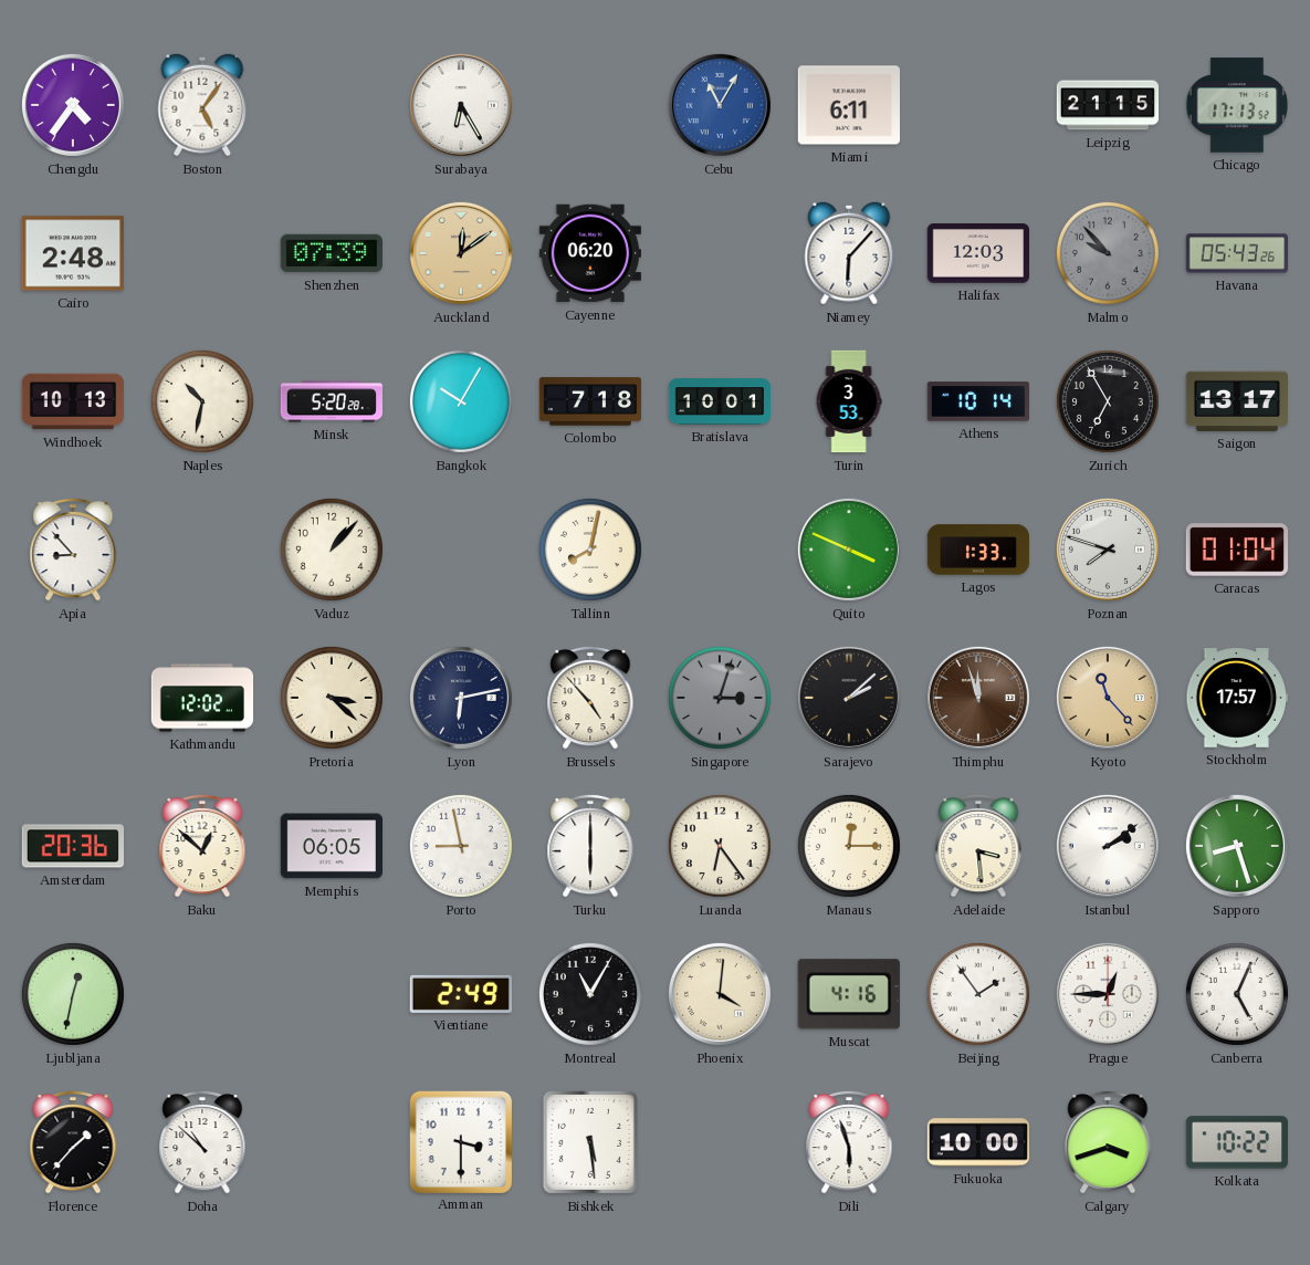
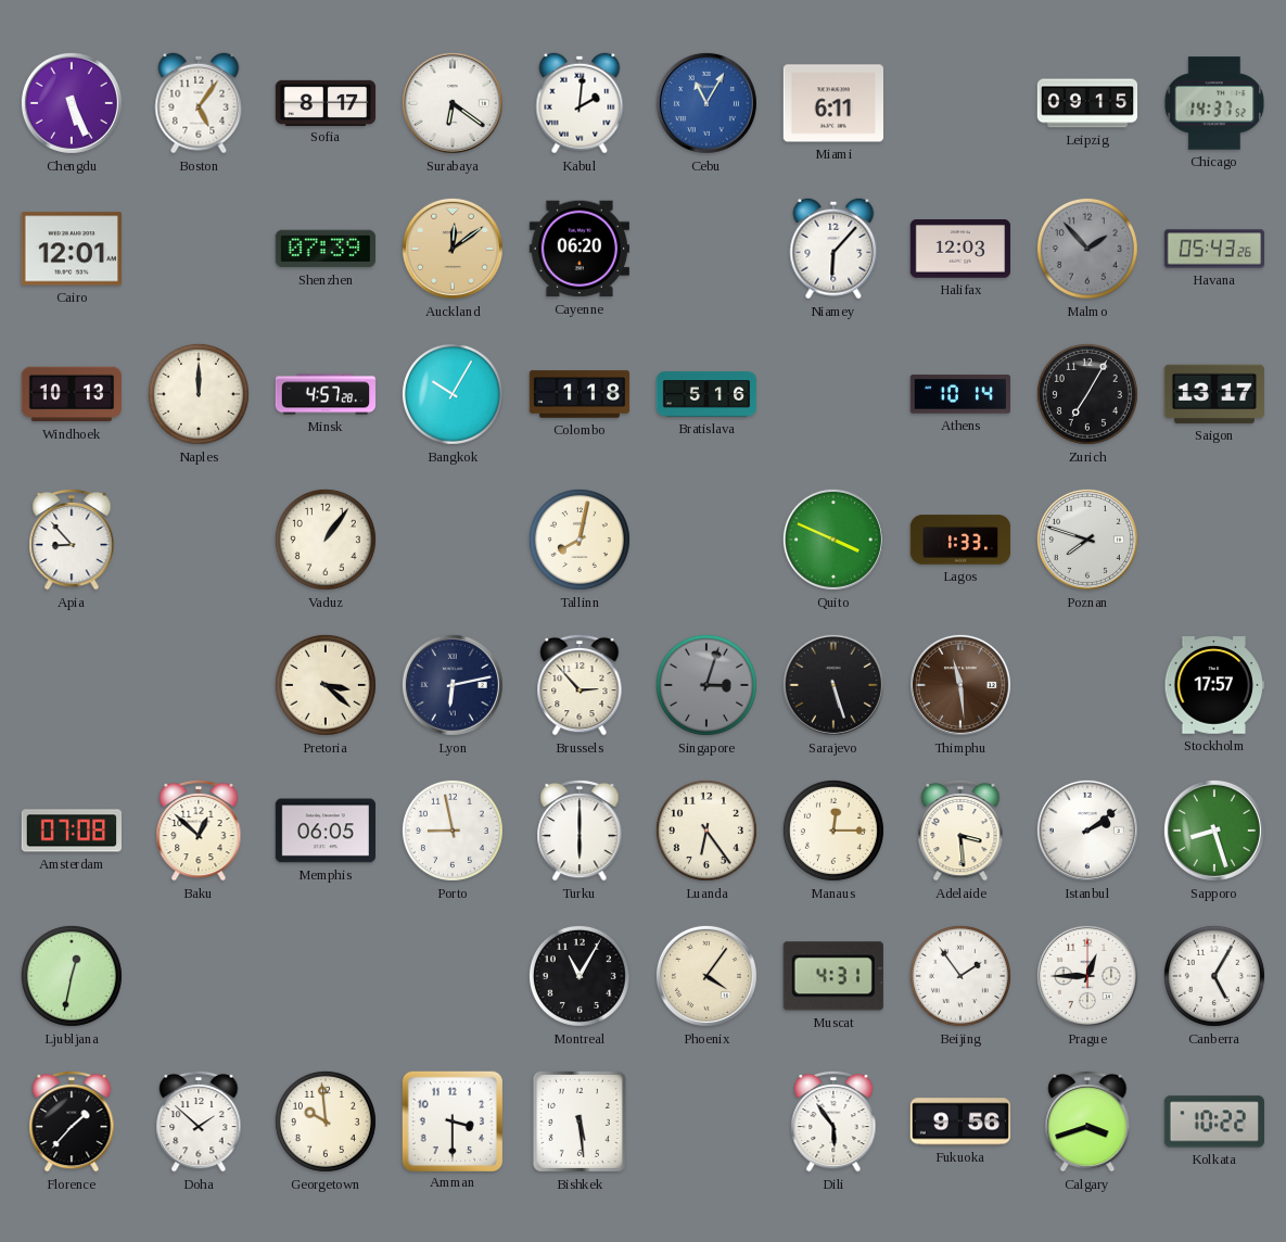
Chengdu: 4:36 -> 5:26 (72, 103)
Sofia: none -> 8:17 (326, 102)
Surabaya: 6:25 -> 6:21 (453, 103)
Kabul: none -> 2:01 (580, 103)
Leipzig: 21:15 -> 09:15 (1087, 103)
Chicago: 17:13 -> 14:37 (1213, 103)
Cairo: 2:48 -> 12:01 (71, 249)
Malmo: 9:53 -> 1:53 (1087, 249)
Naples: 10:32 -> 12:00 (199, 394)
Minsk: 5:20 -> 4:57 (326, 394)
Colombo: 7:18 -> 1:18 (580, 394)
Bratislava: 10:01 -> 5:16 (706, 394)
Turin: 3:53 -> none (849, 401)
Zurich: 6:55 -> 7:05 (1087, 394)
Vaduz: 1:07 -> 1:06 (326, 540)
Caracas: 01:04 -> none (1236, 550)
Kathmandu: 12:02 -> none (202, 698)
Brussels: 4:53 -> 2:53 (580, 685)
Sarajevo: 2:08 -> 5:27 (833, 685)
Thimphu: 11:57 -> 11:29 (960, 685)
Kyoto: 11:23 -> none (1108, 698)
Amsterdam: 20:36 -> 07:08 (71, 831)
Vientiane: 2:49 -> none (461, 994)
Phoenix: 4:01 -> 4:06 (706, 976)
Muscat: 4:16 -> 4:31 (833, 976)
Canberra: 5:04 -> 5:05 (1214, 976)
Doha: 10:52 -> 1:52 (199, 1121)
Georgetown: none -> 9:59 (326, 1121)
Dili: 5:57 -> 5:54 (833, 1121)
Fukuoka: 10:00 -> 9:56 (959, 1121)
